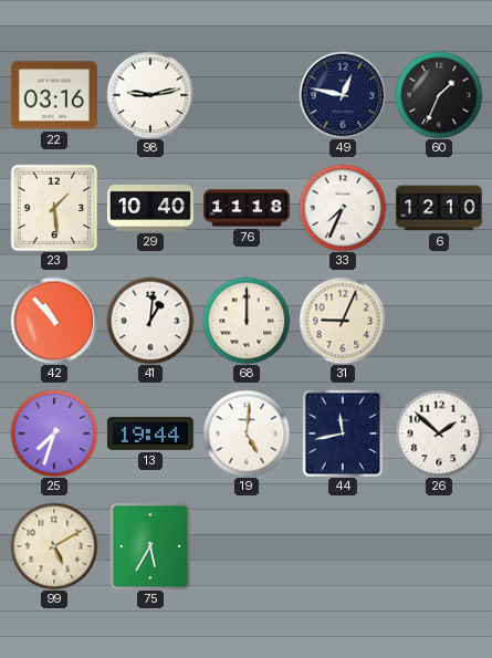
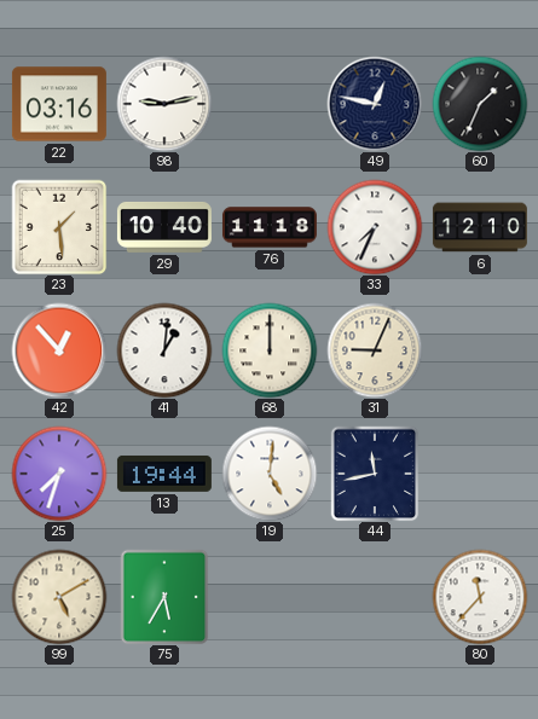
42: 10:53 -> 12:53 (59, 350)
26: 1:52 -> none (439, 434)
80: none -> 11:37 (480, 597)
